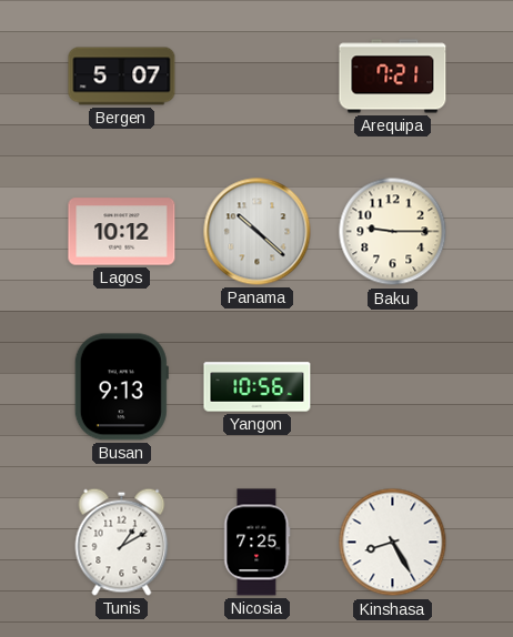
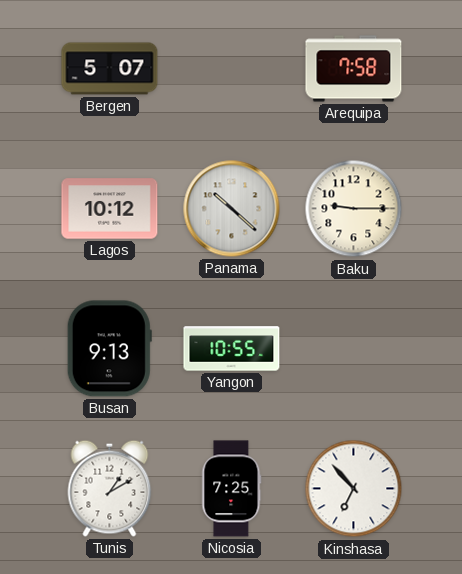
Arequipa: 7:21 -> 7:58 (354, 69)
Yangon: 10:56 -> 10:55 (232, 349)
Kinshasa: 8:25 -> 6:53 (354, 489)
